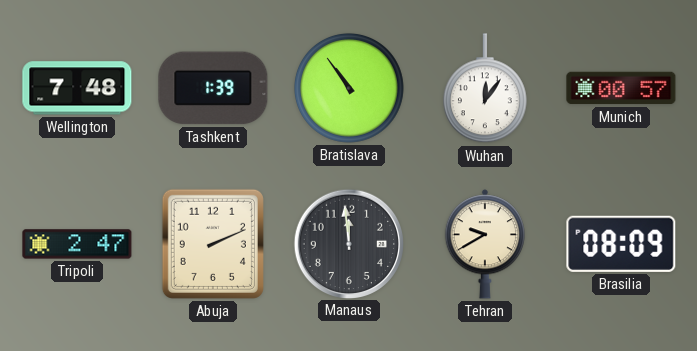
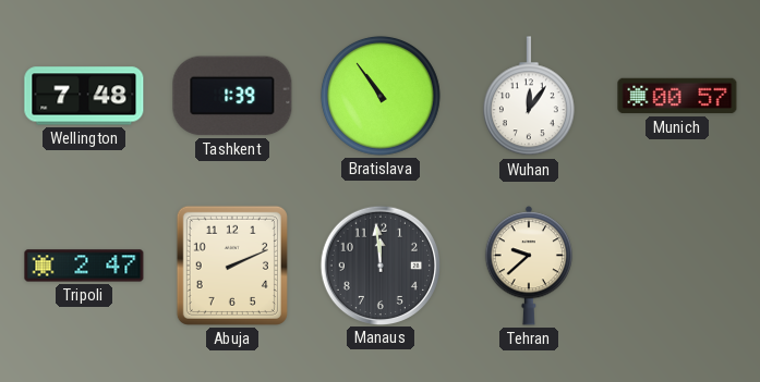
Tehran: 9:40 -> 9:38 (528, 266)
Brasilia: 08:09 -> none (621, 244)
